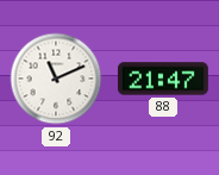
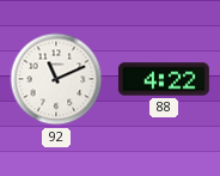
88: 21:47 -> 4:22 (164, 79)
